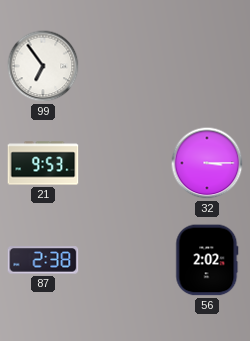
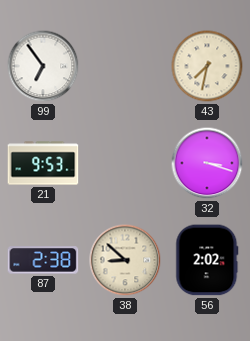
43: none -> 7:32 (207, 66)
32: 3:15 -> 3:18 (207, 163)
38: none -> 8:52 (125, 260)
